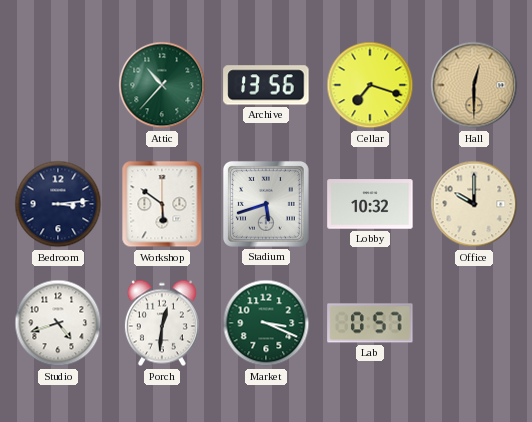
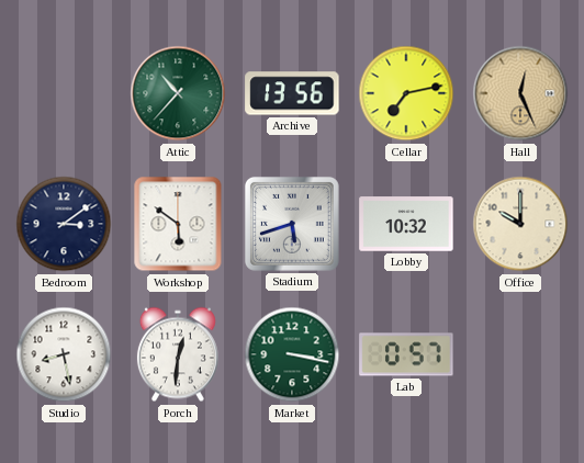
Cellar: 7:18 -> 7:13 (406, 93)
Hall: 12:30 -> 12:26 (520, 93)
Bedroom: 3:14 -> 3:09 (64, 224)
Studio: 4:42 -> 8:28 (64, 354)
Market: 3:19 -> 3:17 (292, 354)
